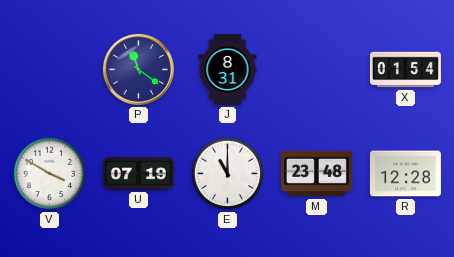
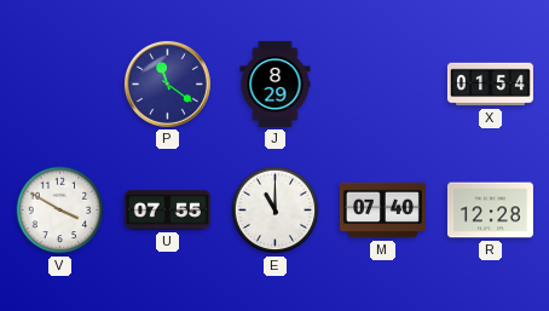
J: 8:31 -> 8:29 (276, 83)
U: 07:19 -> 07:55 (167, 211)
M: 23:48 -> 07:40 (382, 211)
